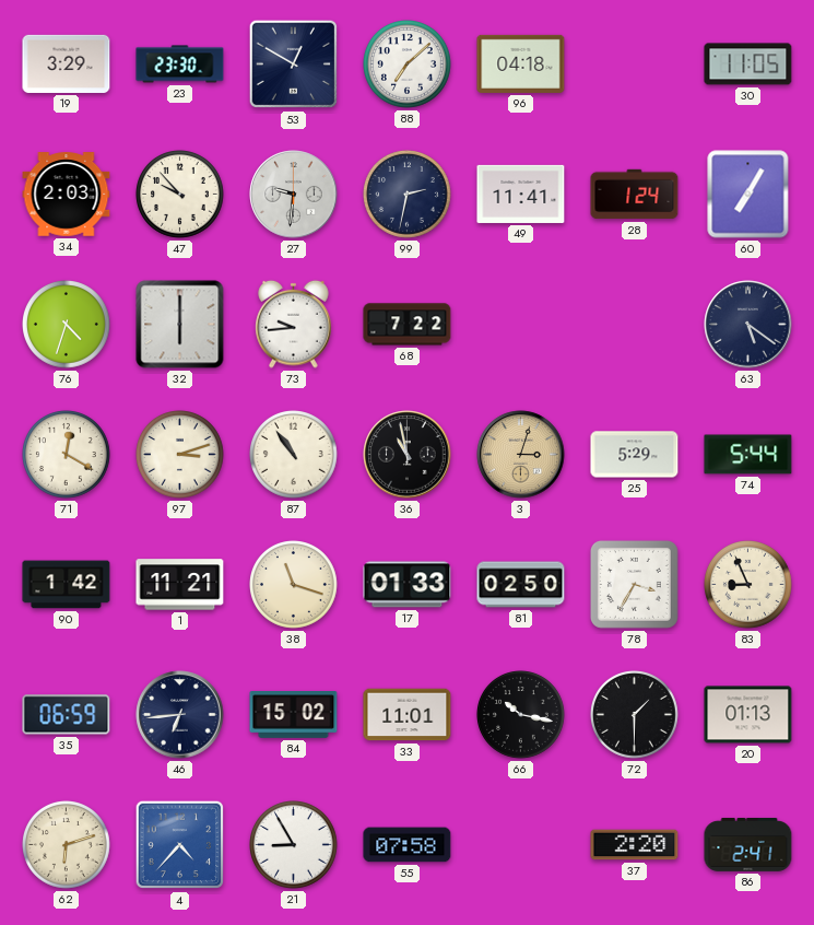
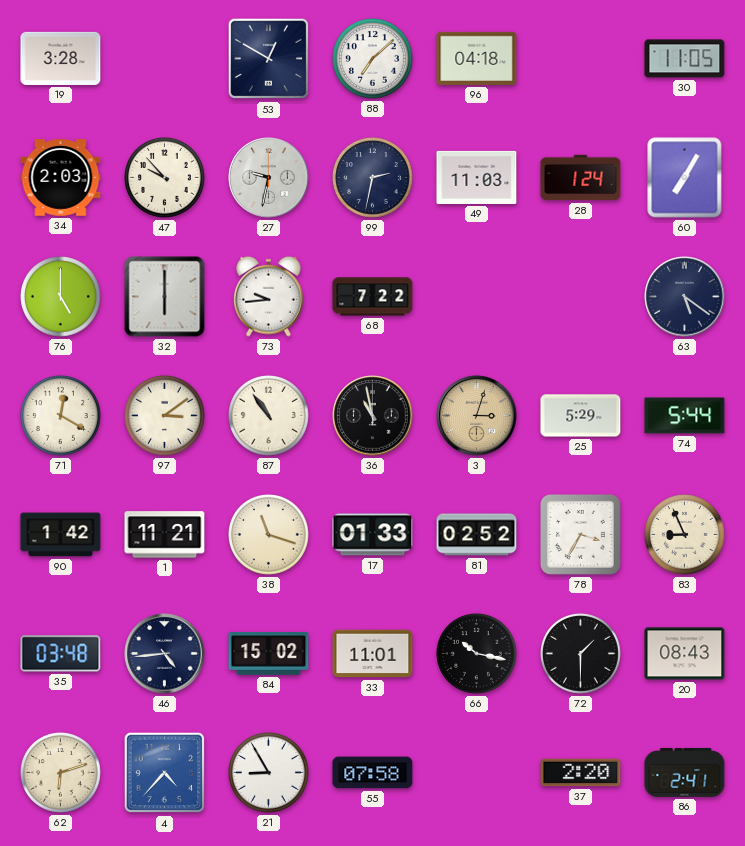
19: 3:29 -> 3:28 (61, 58)
23: 23:30 -> none (180, 65)
27: 9:31 -> 9:32 (269, 178)
49: 11:41 -> 11:03 (477, 177)
76: 4:33 -> 5:00 (61, 297)
97: 3:12 -> 3:09 (165, 416)
81: 02:50 -> 02:52 (477, 535)
35: 06:59 -> 03:48 (61, 654)
46: 6:44 -> 4:44 (165, 654)
20: 01:13 -> 08:43 (685, 654)
